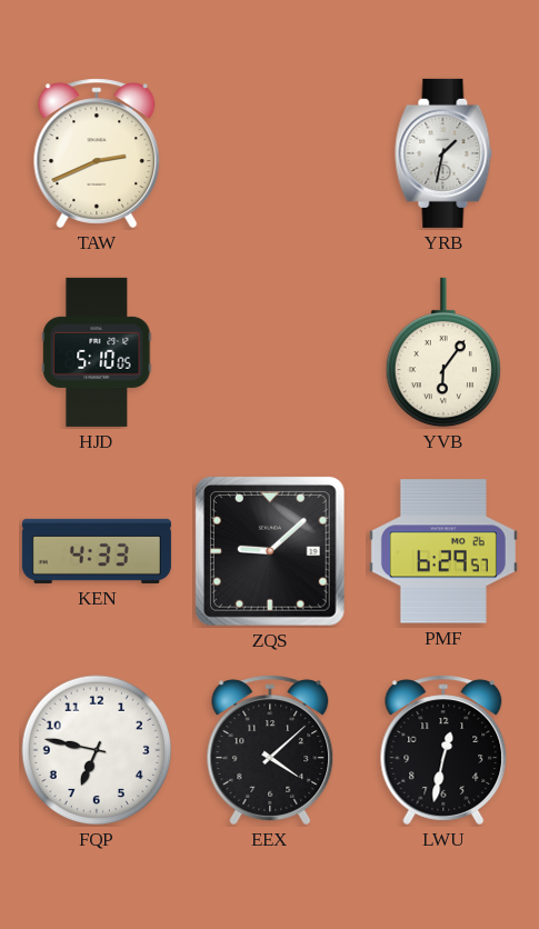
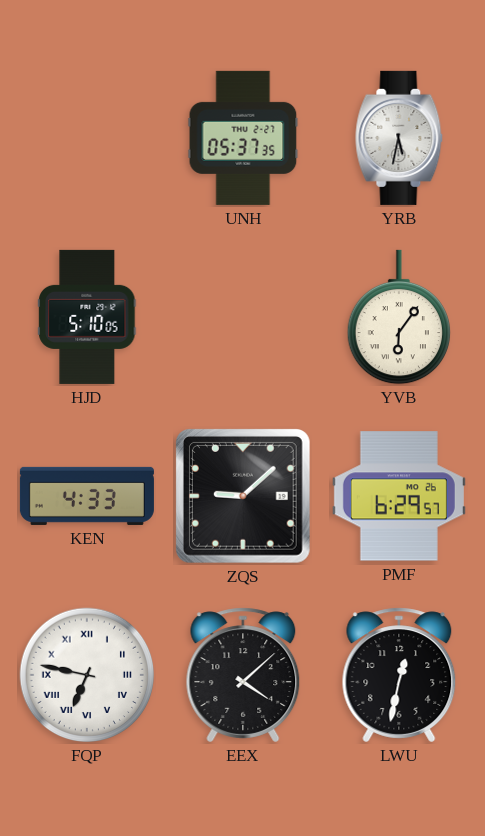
TAW: 2:41 -> none (97, 153)
UNH: none -> 05:37 (243, 138)
YRB: 1:32 -> 5:32 (399, 138)
FQP numerals: Arabic -> Roman (87, 675)
